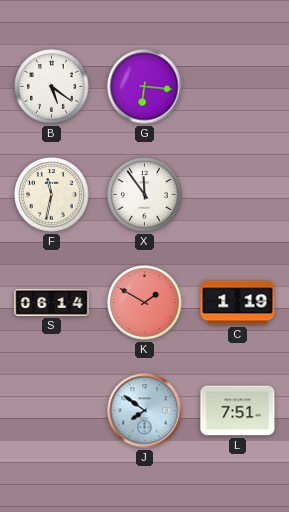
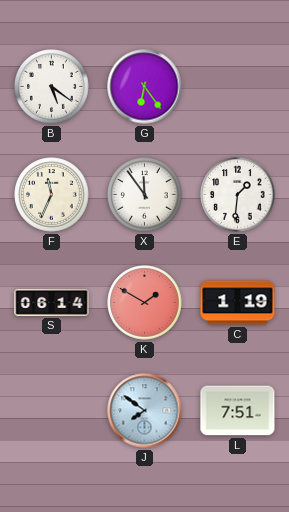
G: 6:16 -> 6:24 (145, 87)
F: 11:32 -> 11:34 (52, 195)
E: none -> 1:31 (238, 195)
